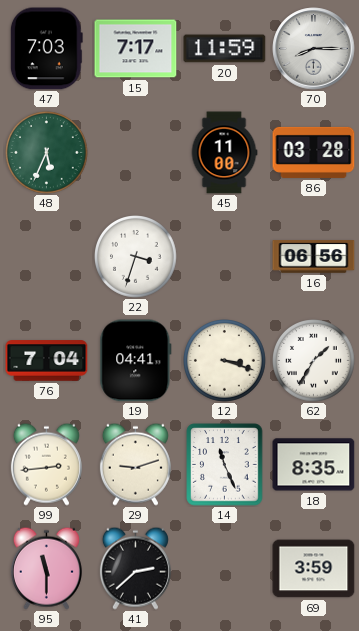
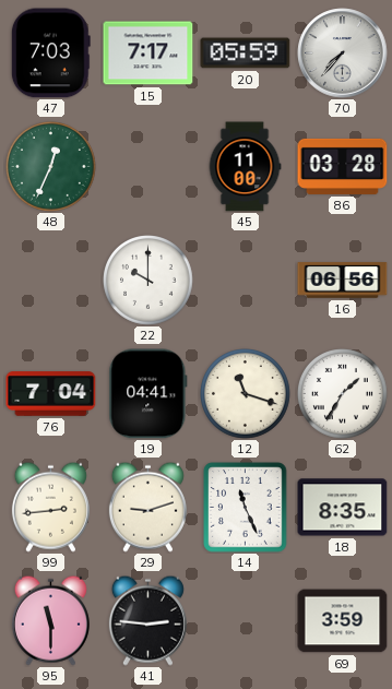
20: 11:59 -> 05:59 (246, 54)
70: 8:15 -> 7:37 (343, 54)
48: 5:34 -> 12:34 (51, 167)
22: 3:33 -> 10:00 (149, 281)
12: 3:18 -> 11:18 (246, 394)
41: 2:38 -> 2:46 (147, 620)
